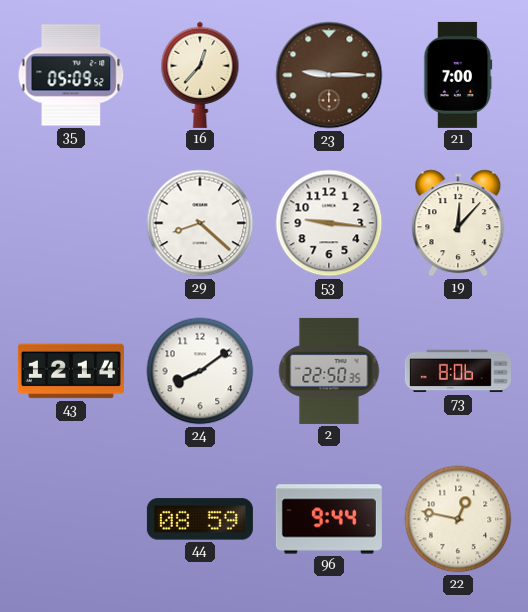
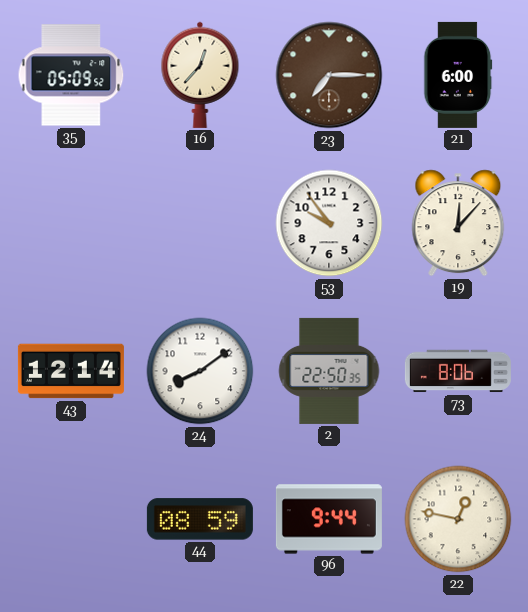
23: 9:15 -> 7:15 (329, 75)
21: 7:00 -> 6:00 (458, 75)
29: 8:22 -> none (200, 223)
53: 9:16 -> 9:54 (329, 223)
